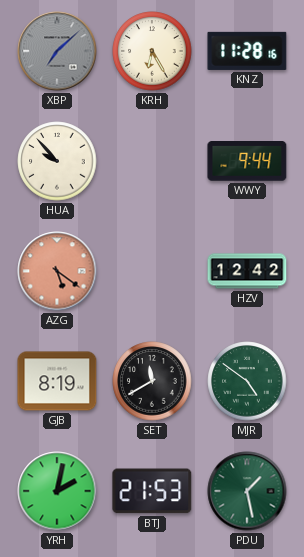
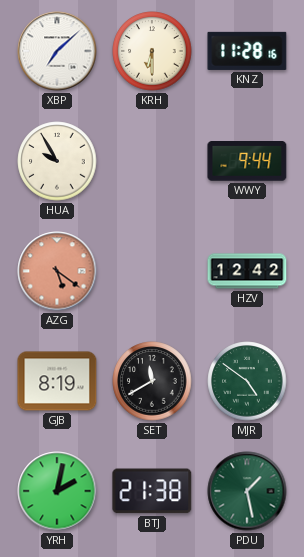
XBP dial: grey -> white (57, 51)
KRH: 6:25 -> 6:30 (152, 51)
HUA: 9:53 -> 9:55 (57, 161)
BTJ: 21:53 -> 21:38 (152, 491)
